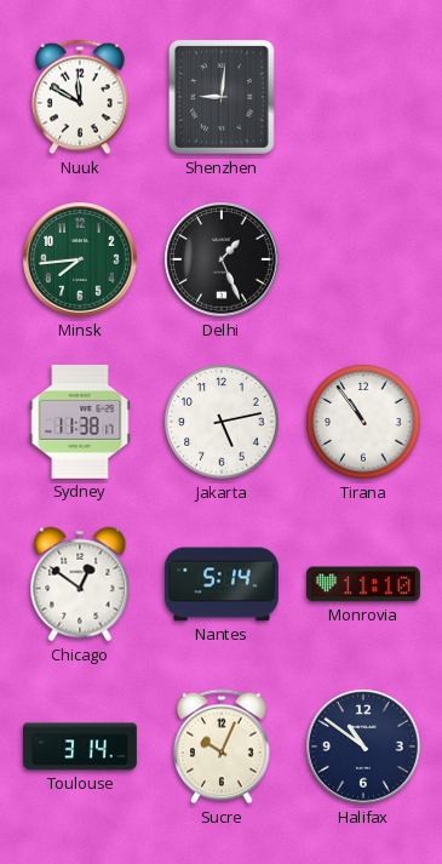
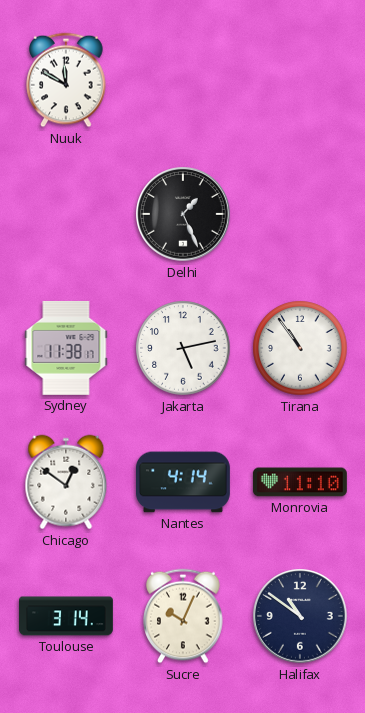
Shenzhen: 9:01 -> none (222, 97)
Minsk: 7:44 -> none (81, 261)
Nantes: 5:14 -> 4:14 (184, 482)
